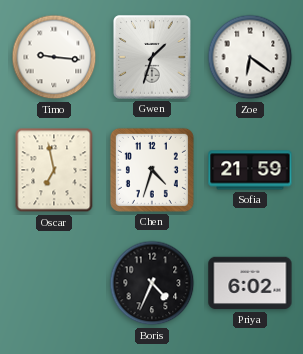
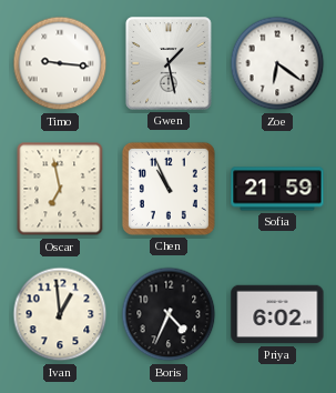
Gwen: 1:33 -> 1:28 (169, 63)
Chen: 4:33 -> 10:56 (169, 189)
Ivan: none -> 12:59 (60, 314)
